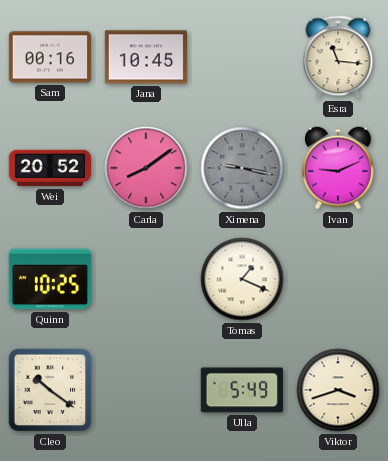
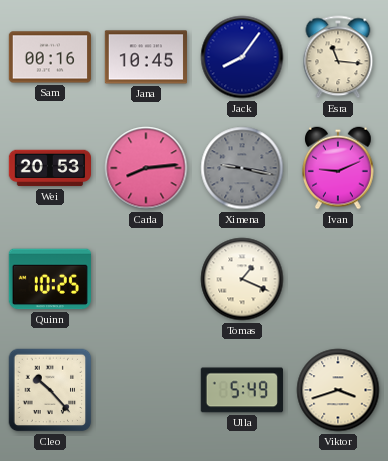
Jack: none -> 8:06 (242, 57)
Wei: 20:52 -> 20:53 (49, 168)
Carla: 8:09 -> 8:14 (146, 168)
Cleo: 10:21 -> 10:23 (50, 390)
